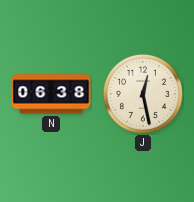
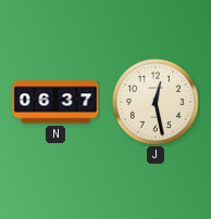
N: 06:38 -> 06:37 (55, 102)
